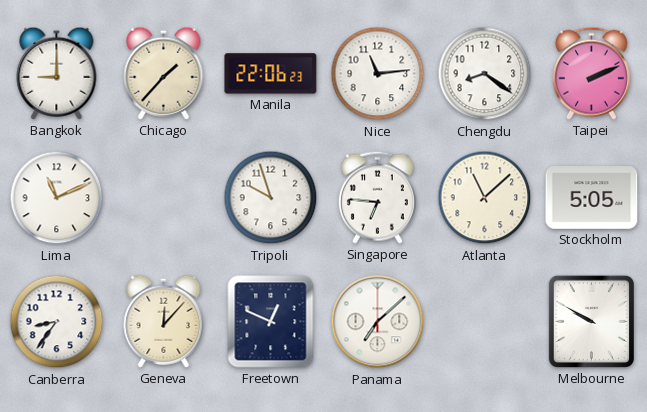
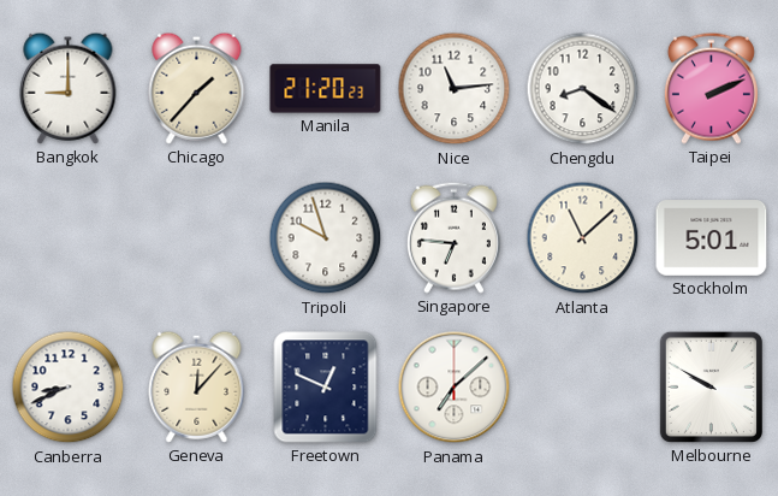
Manila: 22:06 -> 21:20 (326, 89)
Lima: 11:11 -> none (57, 198)
Stockholm: 5:05 -> 5:01 (712, 238)
Canberra: 8:36 -> 8:41 (69, 388)
